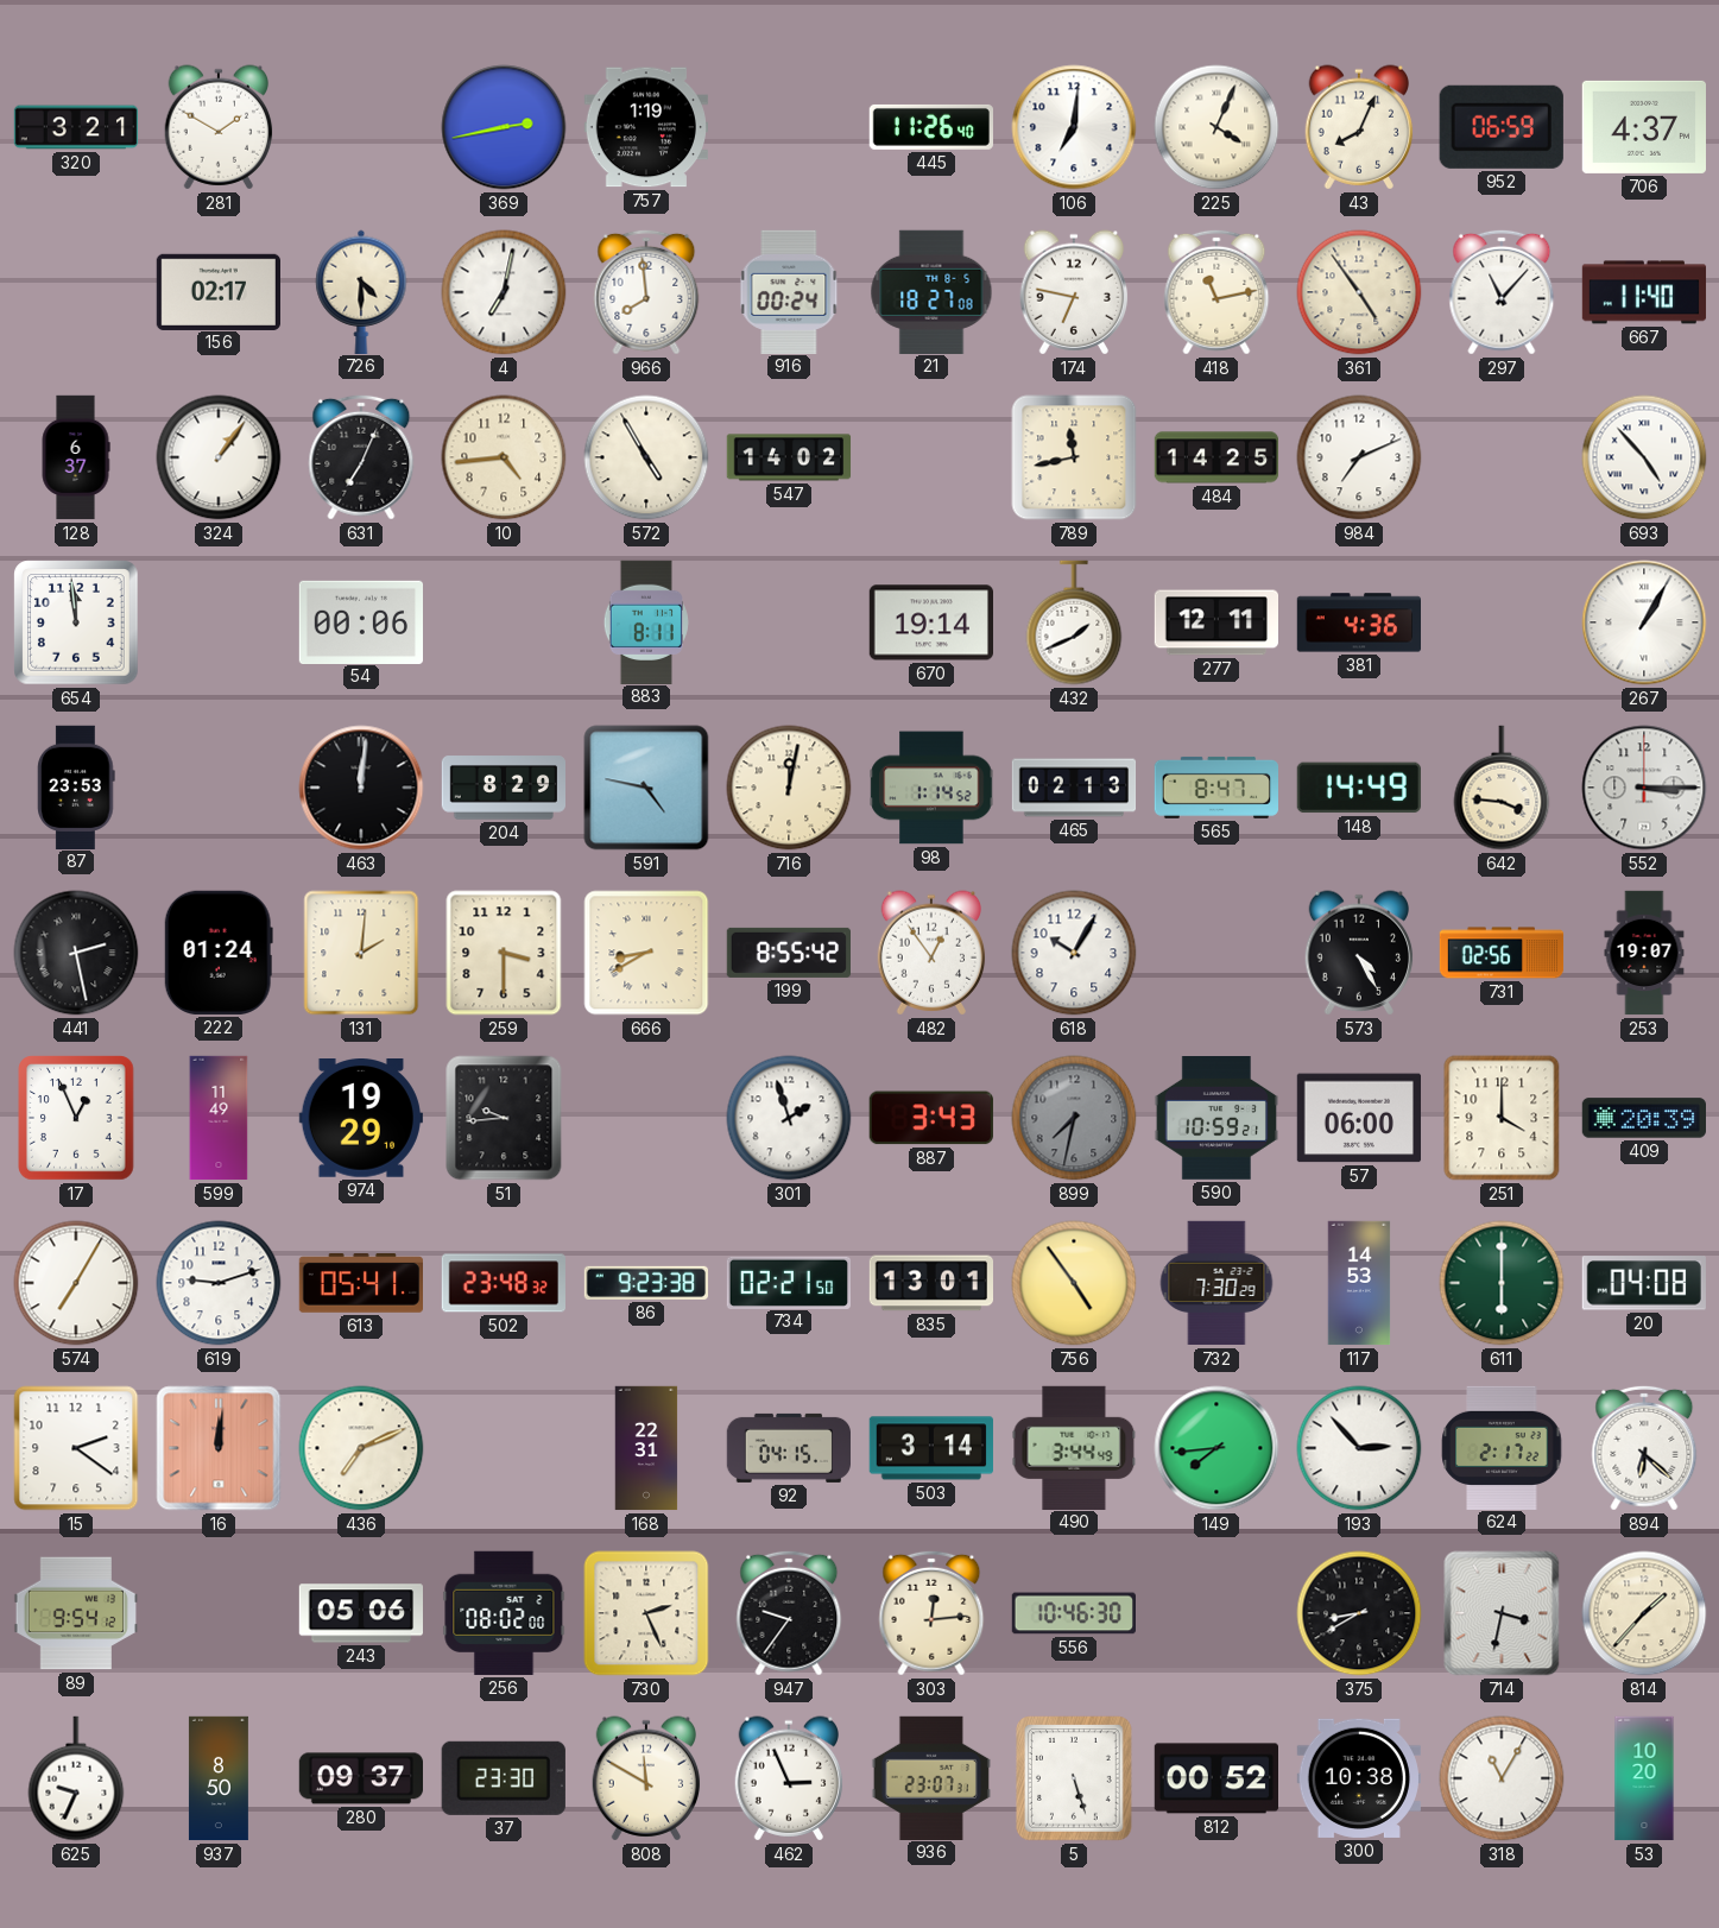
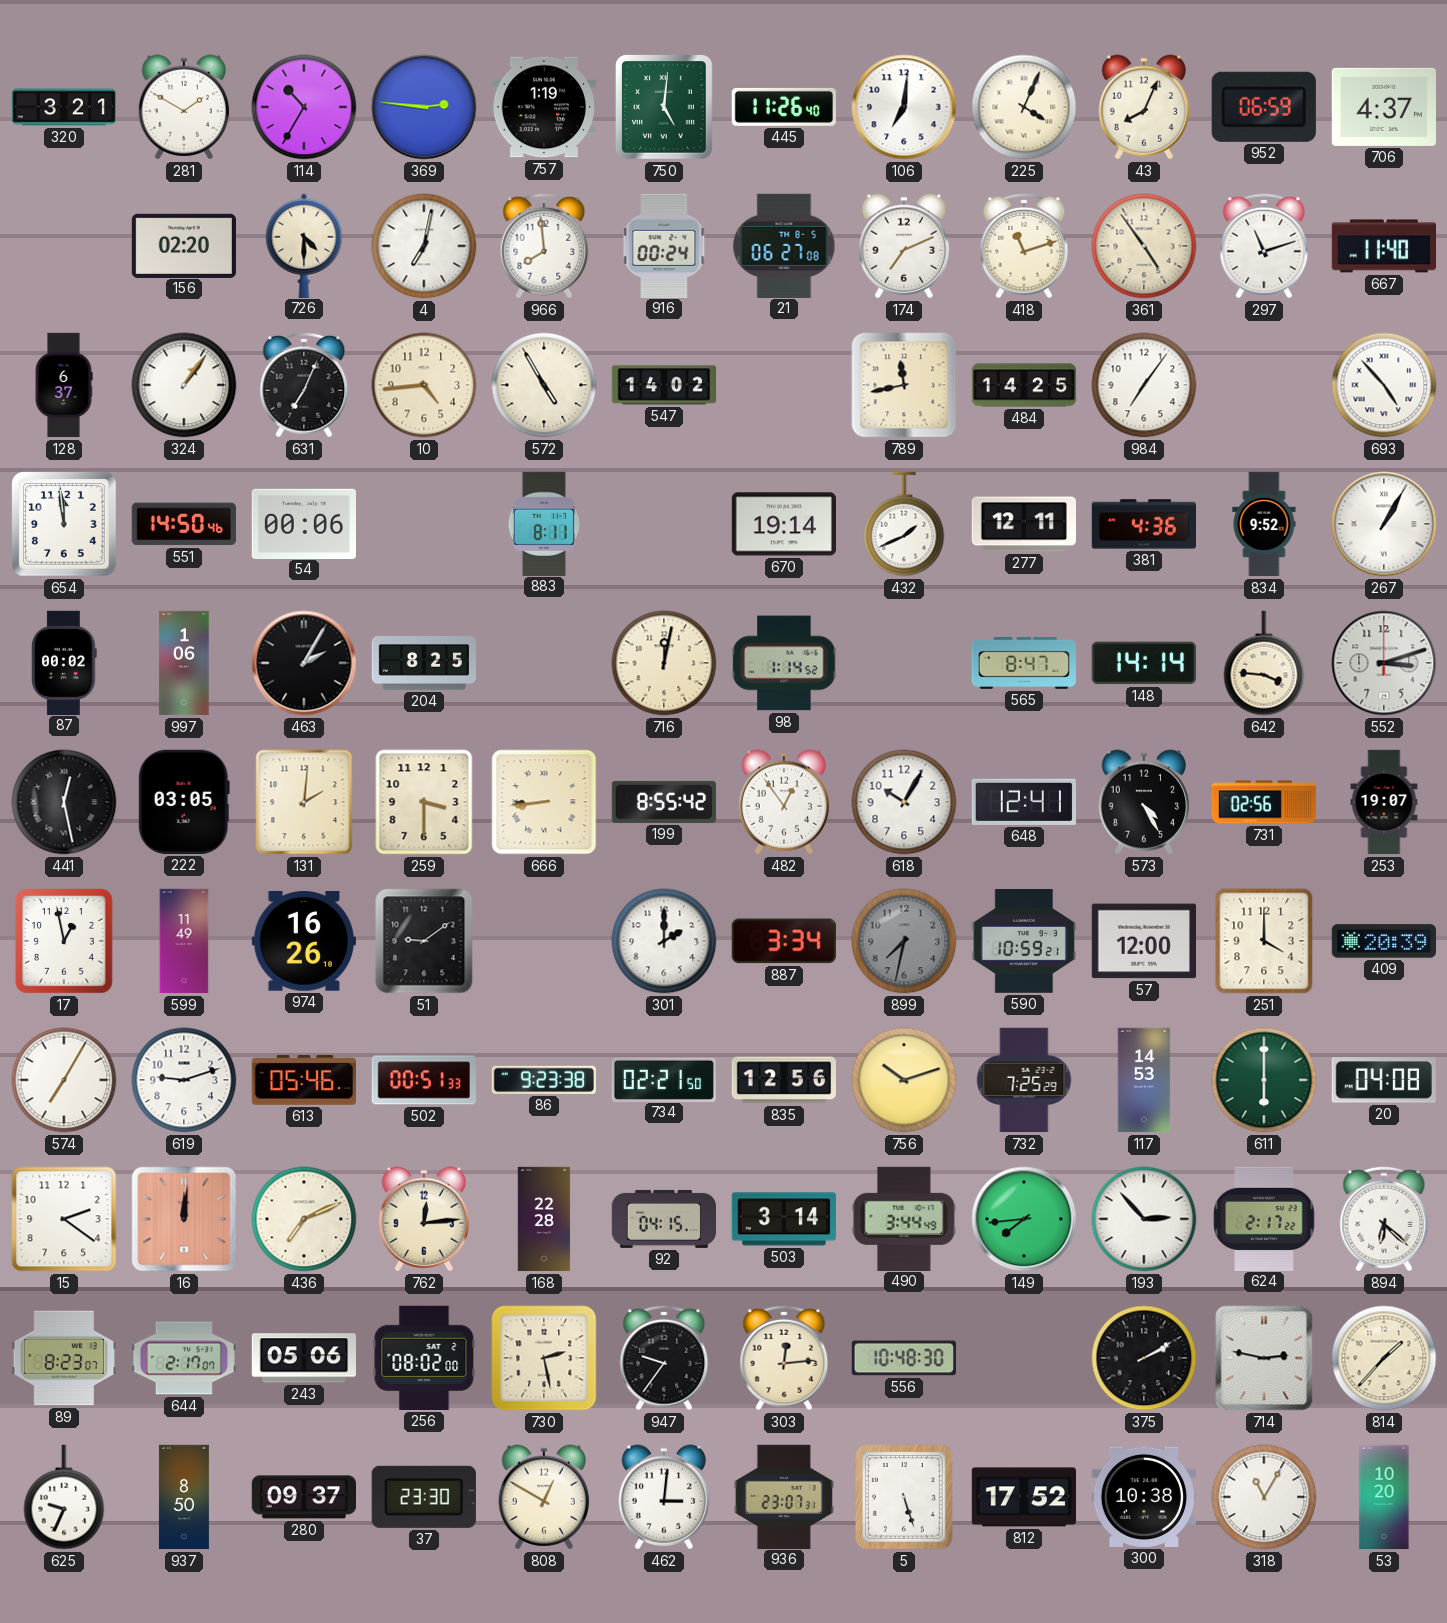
114: none -> 10:35 (304, 107)
369: 2:43 -> 2:46 (424, 107)
750: none -> 5:01 (665, 107)
156: 02:17 -> 02:20 (183, 245)
21: 18:27 -> 06:27 (784, 245)
174: 6:47 -> 7:11 (904, 246)
418: 11:13 -> 11:12 (1024, 246)
297: 11:07 -> 11:12 (1264, 246)
984: 7:11 -> 7:06 (1144, 385)
551: none -> 14:50 (184, 524)
834: none -> 9:52 (1264, 524)
87: 23:53 -> 00:02 (64, 662)
997: none -> 1:06 (184, 663)
463: 12:01 -> 2:05 (304, 663)
204: 8:29 -> 8:25 (423, 663)
591: 4:47 -> none (646, 788)
465: 02:13 -> none (1074, 788)
148: 14:49 -> 14:14 (1144, 663)
552: 3:15 -> 3:12 (1384, 663)
441: 2:28 -> 12:28 (64, 802)
222: 01:24 -> 03:05 (184, 802)
666: 8:40 -> 8:44 (544, 802)
648: none -> 12:41 (1024, 802)
17: 12:56 -> 12:58 (65, 941)
974: 19:29 -> 16:26 (304, 942)
51: 9:44 -> 9:09 (424, 941)
301: 1:57 -> 2:00 (664, 941)
887: 3:43 -> 3:34 (784, 941)
57: 06:00 -> 12:00 (1143, 941)
613: 05:41 -> 05:46 (303, 1081)
502: 23:48 -> 00:51 (424, 1080)
835: 13:01 -> 12:56 (783, 1080)
756: 4:54 -> 10:12 (904, 1080)
732: 7:30 -> 7:25 (1024, 1080)
762: none -> 12:14 (424, 1219)
168: 22:31 -> 22:28 (544, 1219)
89: 9:54 -> 8:23 (63, 1358)
644: none -> 2:17 (183, 1358)
730: 2:26 -> 2:28 (544, 1358)
556: 10:46 -> 10:48 (903, 1358)
375: 8:40 -> 2:10 (1144, 1358)
714: 3:32 -> 2:47 (1264, 1358)
808: 11:50 -> 12:50 (544, 1497)
462: 2:56 -> 3:01 (664, 1497)
812: 00:52 -> 17:52 (1023, 1497)
